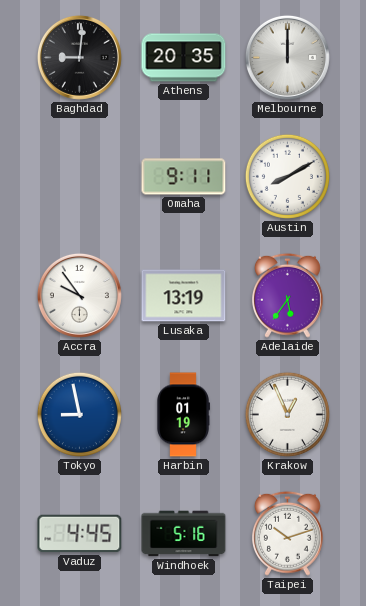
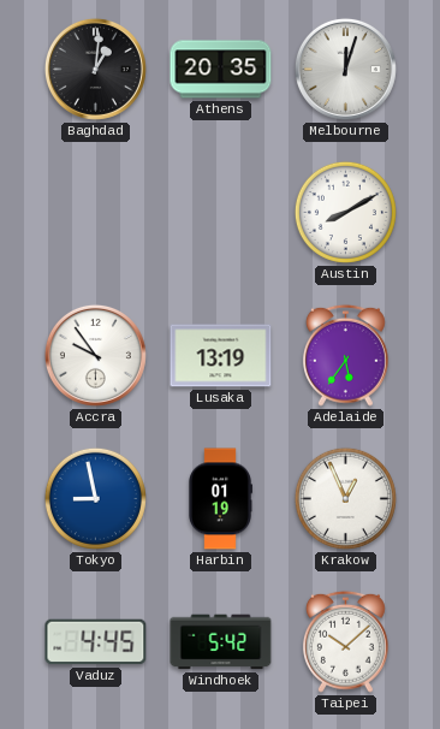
Baghdad: 9:01 -> 1:01 (95, 69)
Melbourne: 12:00 -> 12:03 (345, 69)
Omaha: 9:11 -> none (184, 177)
Windhoek: 5:16 -> 5:42 (221, 642)
Taipei: 10:12 -> 10:08 (345, 641)
